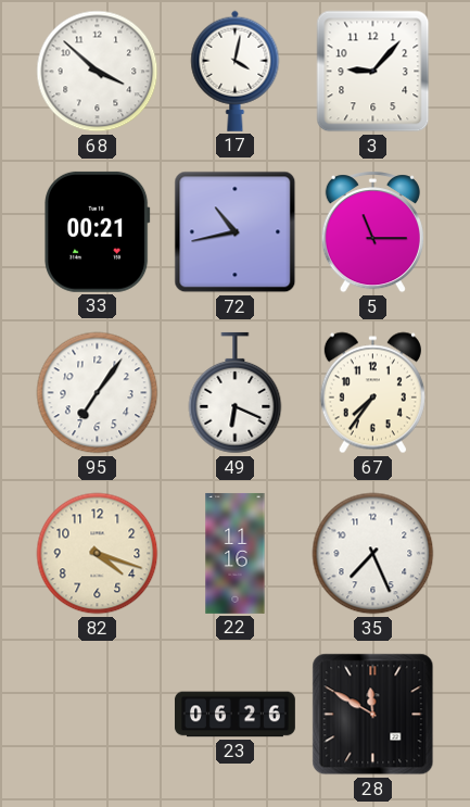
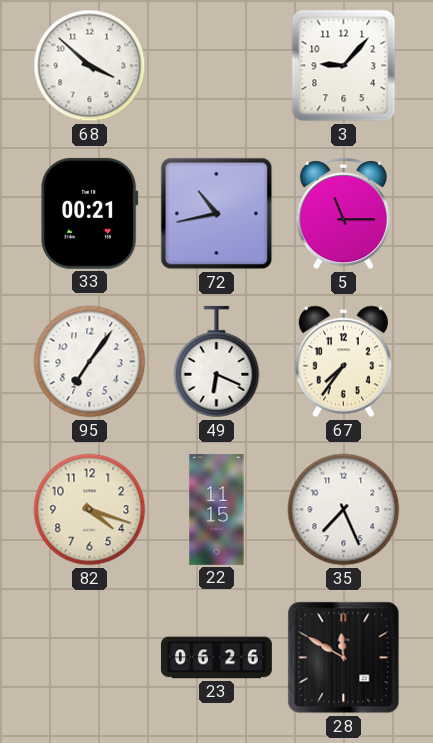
17: 4:02 -> none (236, 71)
22: 11:16 -> 11:15 (217, 509)
